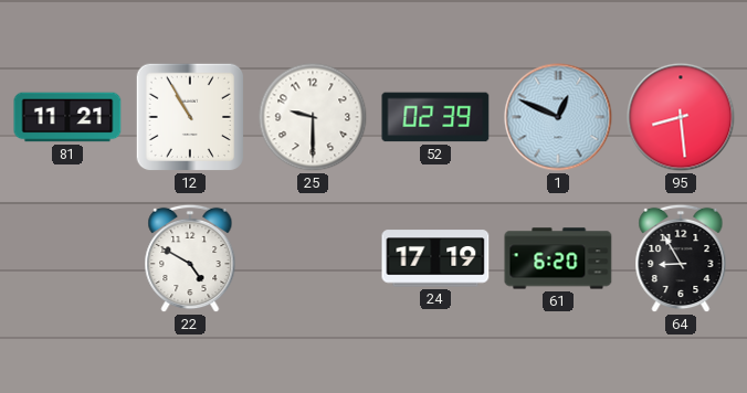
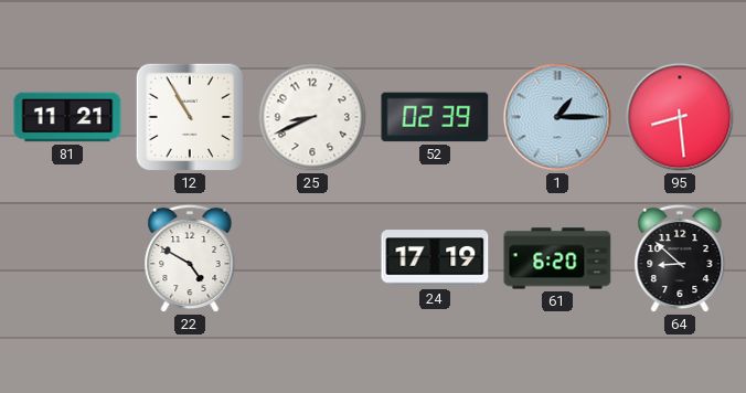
25: 9:30 -> 8:41 (312, 117)
1: 12:49 -> 1:15 (557, 117)
64: 8:55 -> 8:52 (680, 258)
